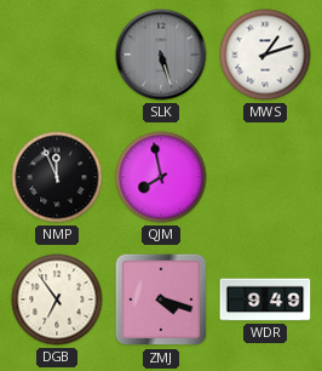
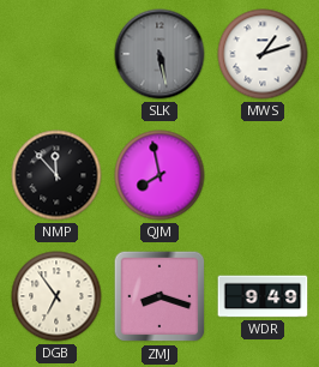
SLK: 5:27 -> 5:28 (159, 54)
NMP: 11:56 -> 11:53 (56, 175)
ZMJ: 4:18 -> 8:18 (159, 296)
